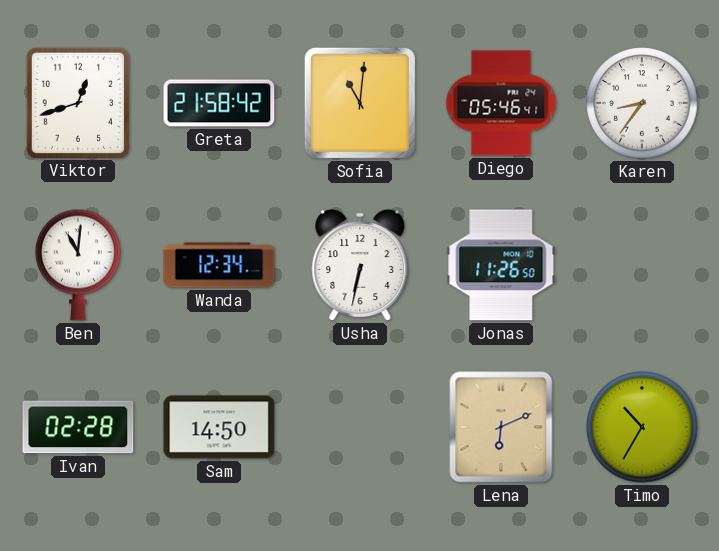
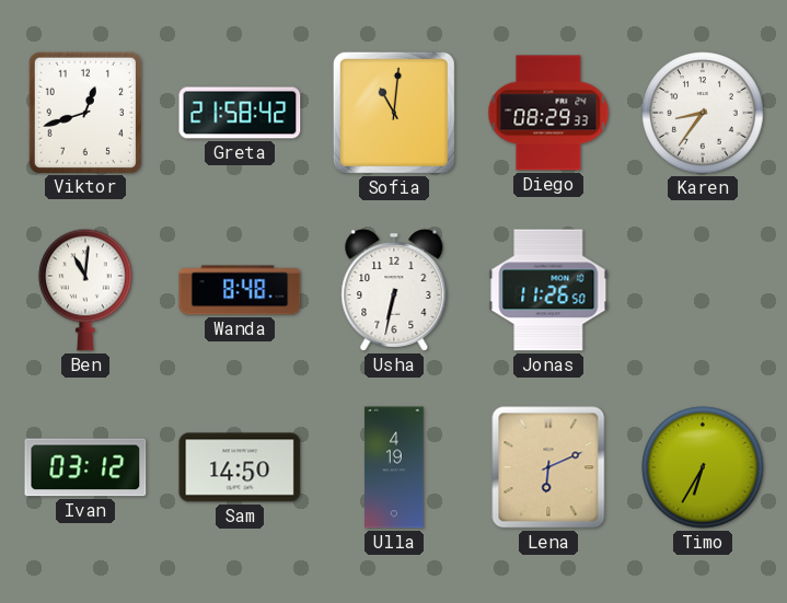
Diego: 05:46 -> 08:29 (548, 113)
Wanda: 12:34 -> 8:48 (240, 290)
Ivan: 02:28 -> 03:12 (85, 467)
Ulla: none -> 4:19 (394, 467)
Timo: 10:35 -> 6:35 (703, 467)
